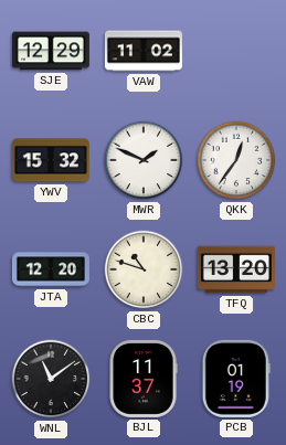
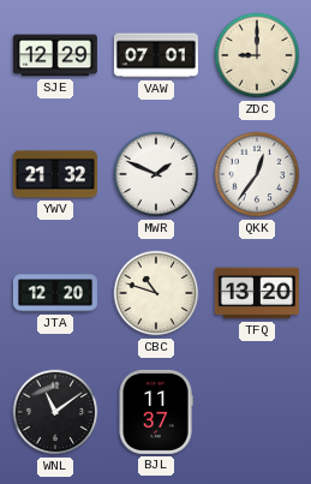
VAW: 11:02 -> 07:01 (156, 55)
ZDC: none -> 9:00 (257, 55)
YWV: 15:32 -> 21:32 (55, 174)
PCB: 01:19 -> none (236, 379)
